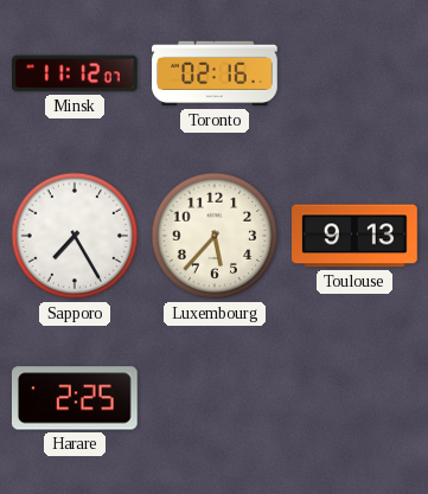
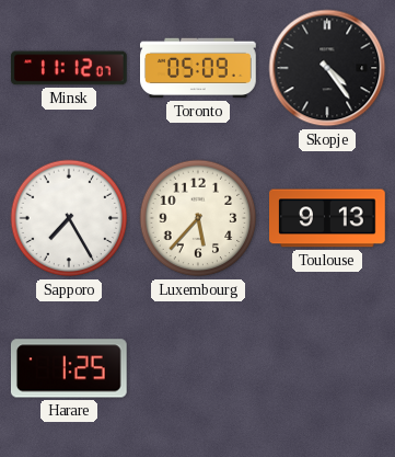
Toronto: 02:16 -> 05:09 (199, 68)
Skopje: none -> 4:24 (327, 68)
Harare: 2:25 -> 1:25 (69, 368)
